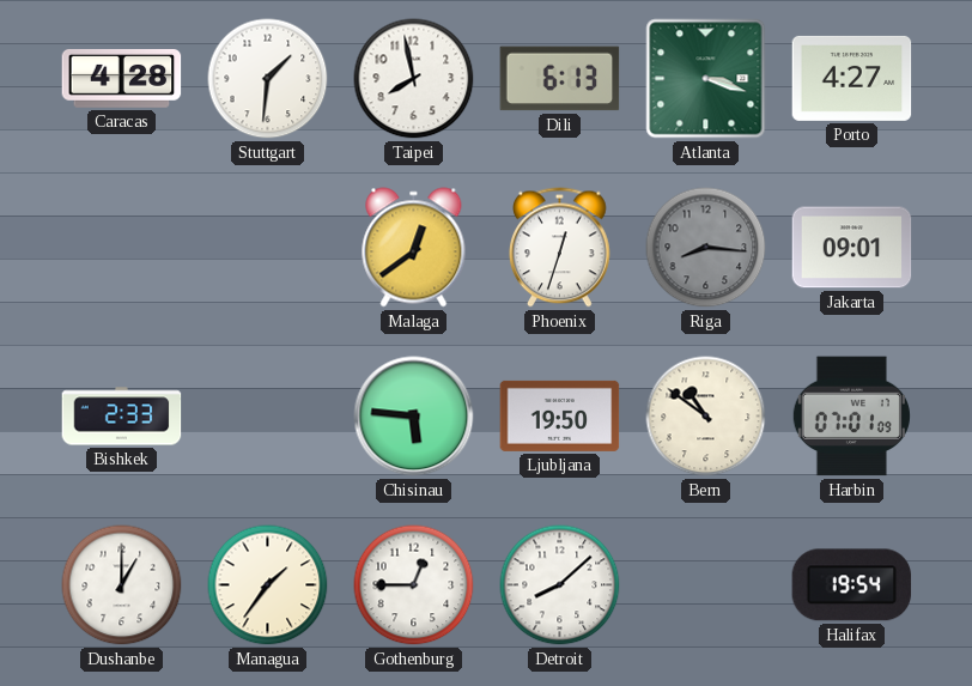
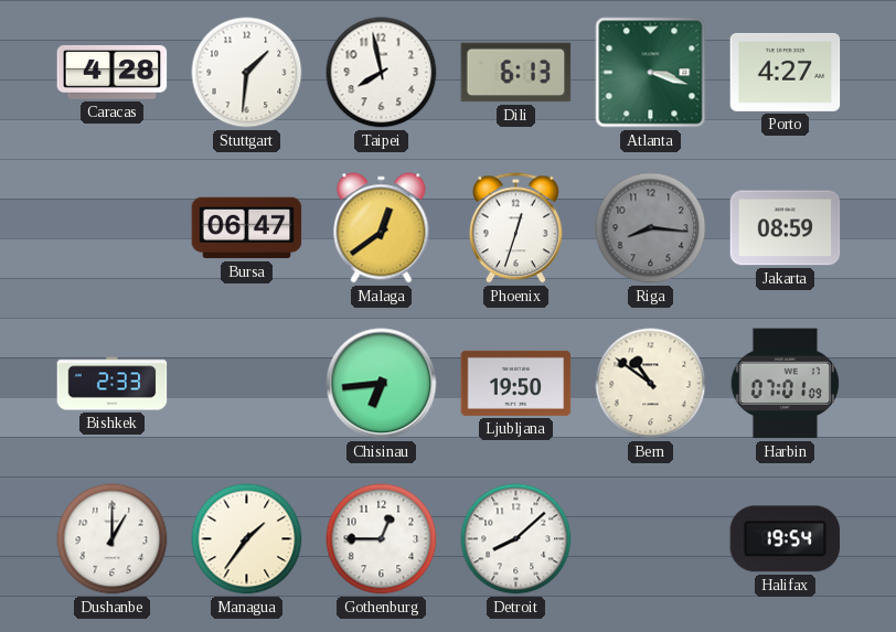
Bursa: none -> 06:47 (247, 228)
Jakarta: 09:01 -> 08:59 (786, 228)
Chisinau: 5:46 -> 6:44 (382, 384)
